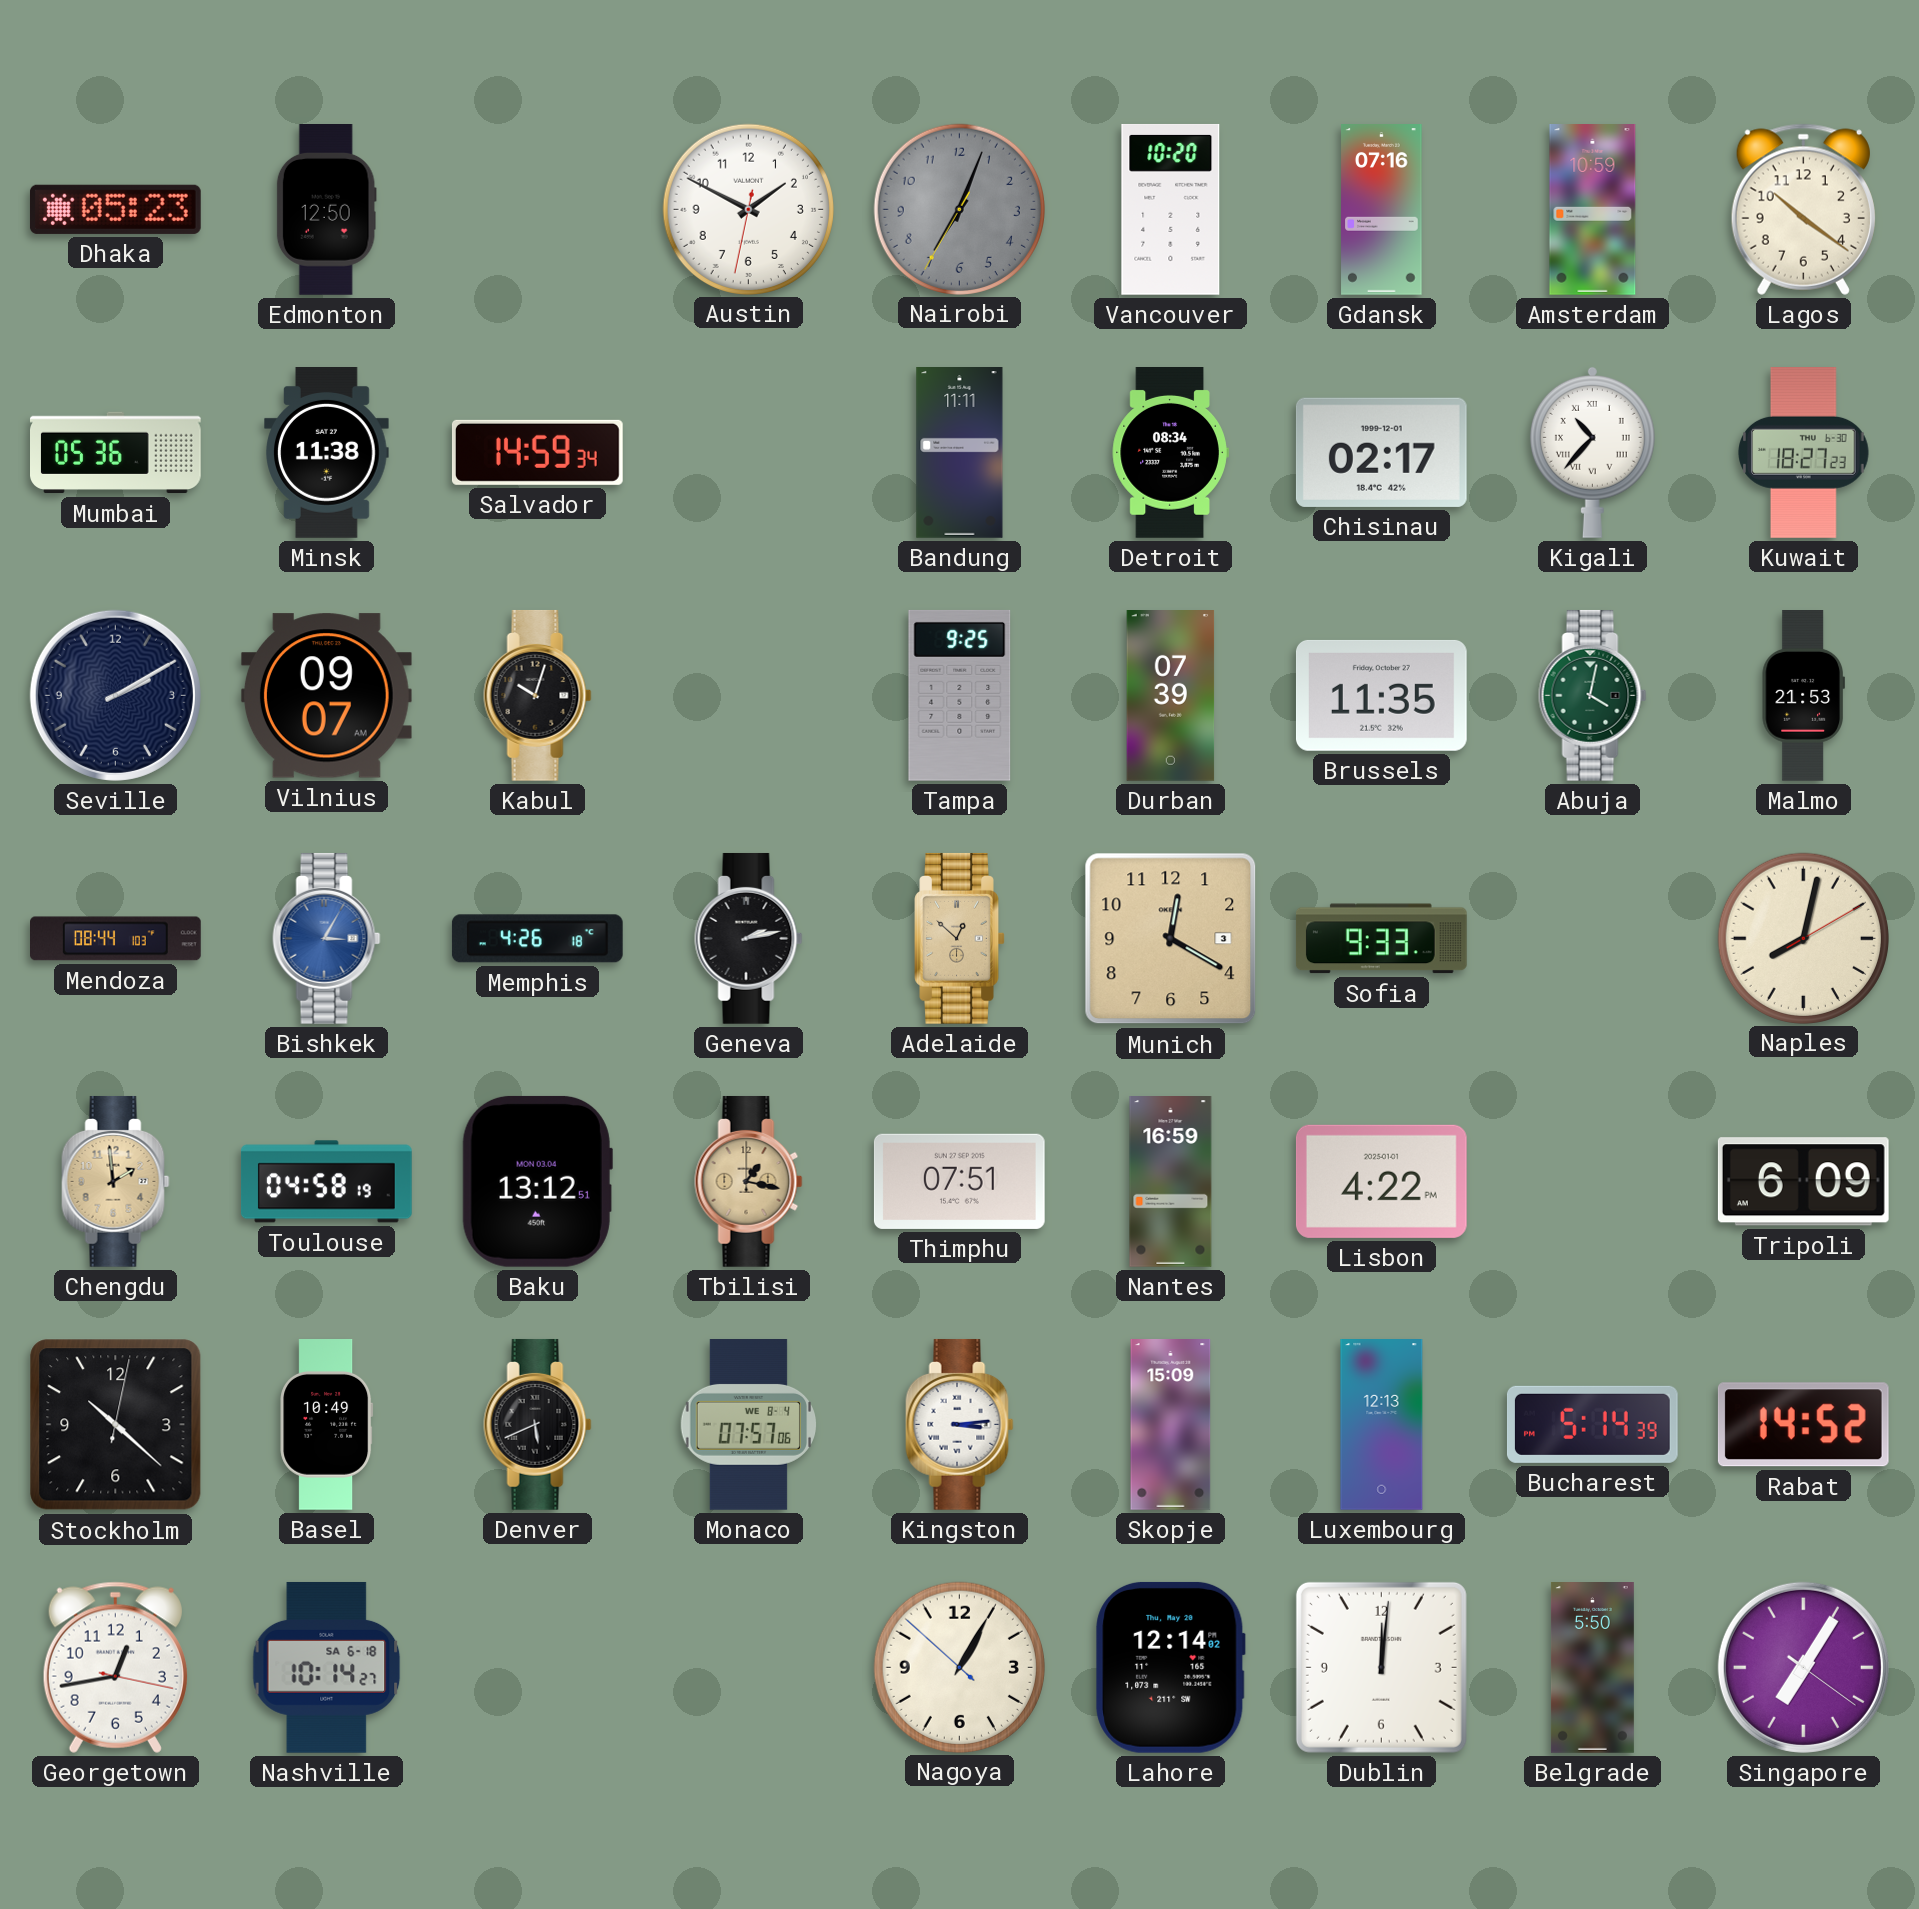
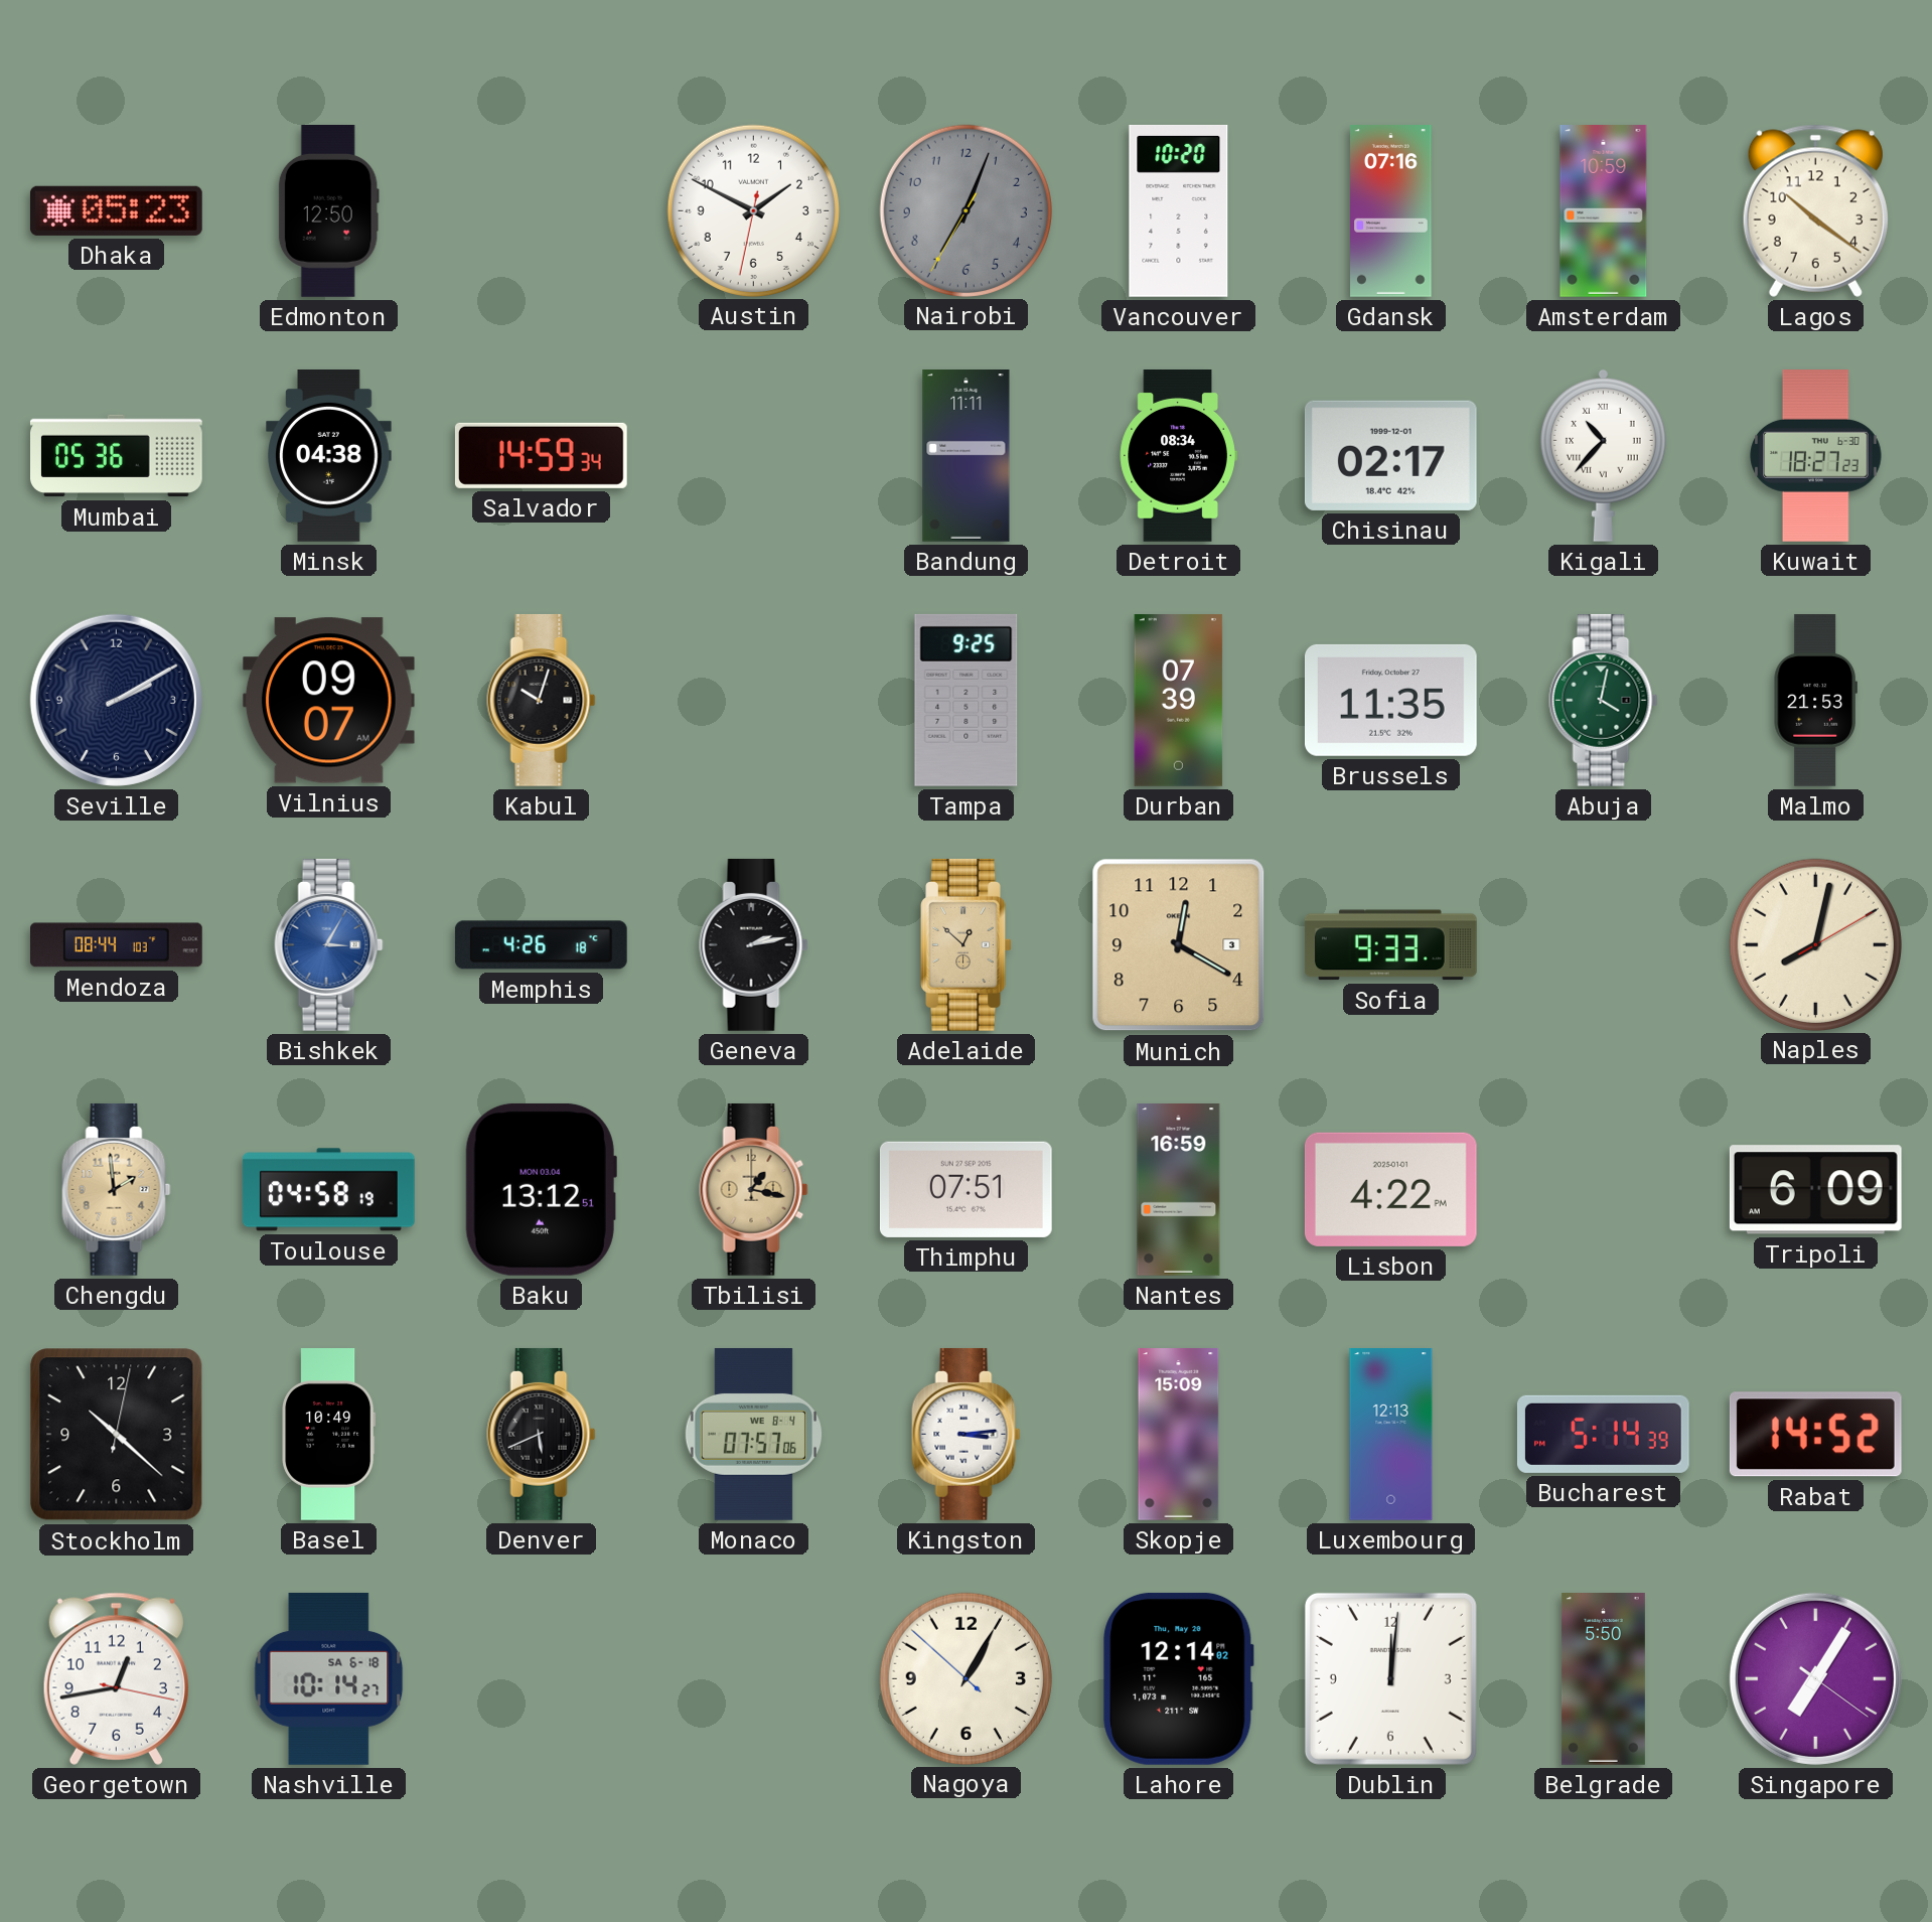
Minsk: 11:38 -> 04:38 (329, 456)
